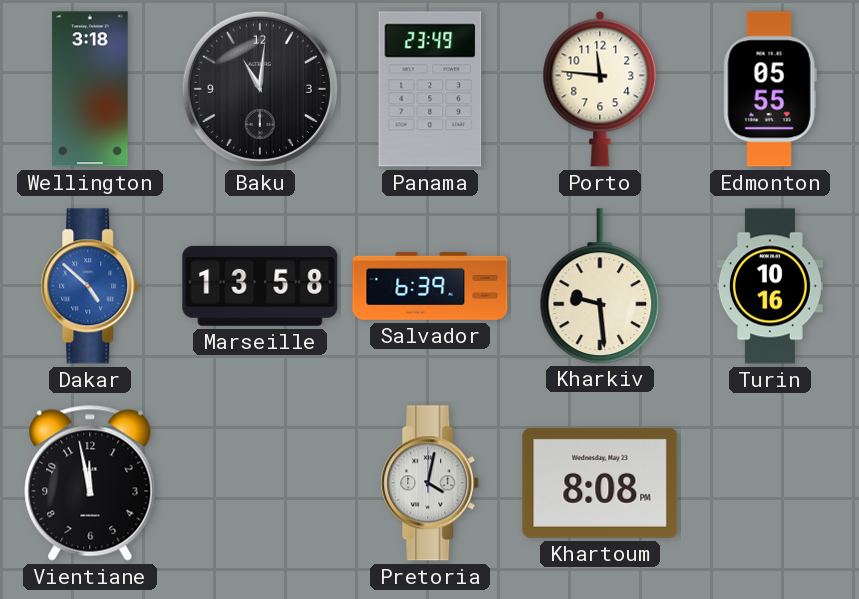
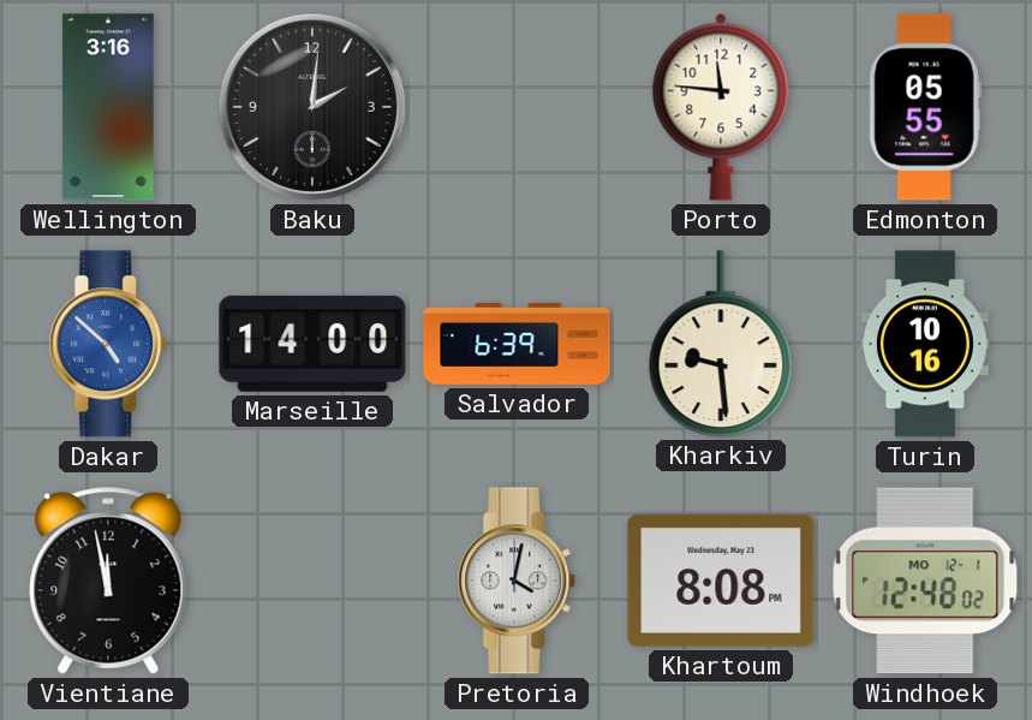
Wellington: 3:18 -> 3:16 (108, 107)
Baku: 11:01 -> 2:01 (312, 107)
Panama: 23:49 -> none (430, 89)
Marseille: 13:58 -> 14:00 (312, 344)
Windhoek: none -> 12:48 (925, 581)
